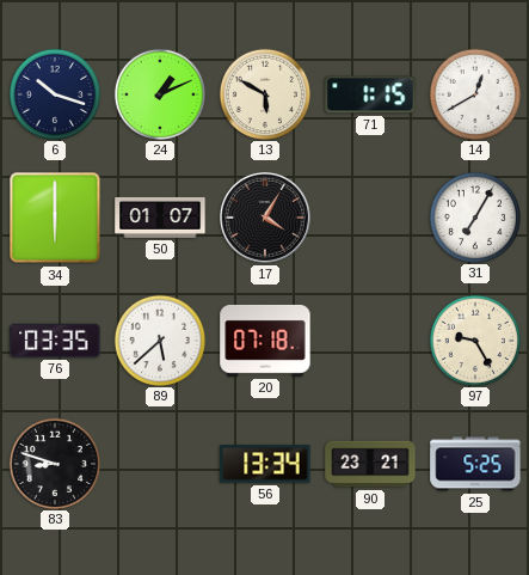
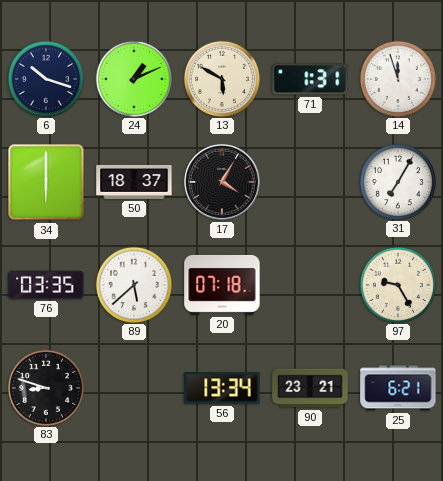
71: 1:15 -> 1:31 (310, 79)
14: 12:40 -> 11:57 (397, 78)
50: 01:07 -> 18:37 (134, 182)
25: 5:25 -> 6:21 (398, 388)
